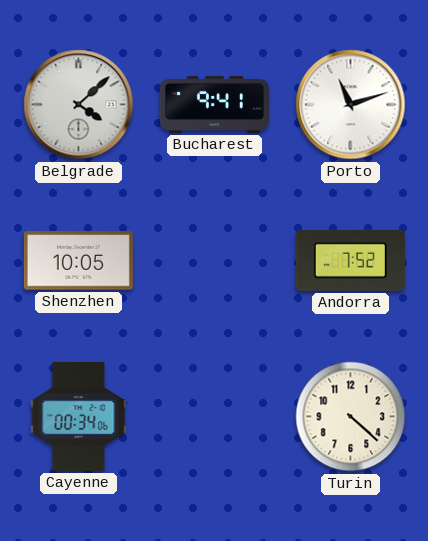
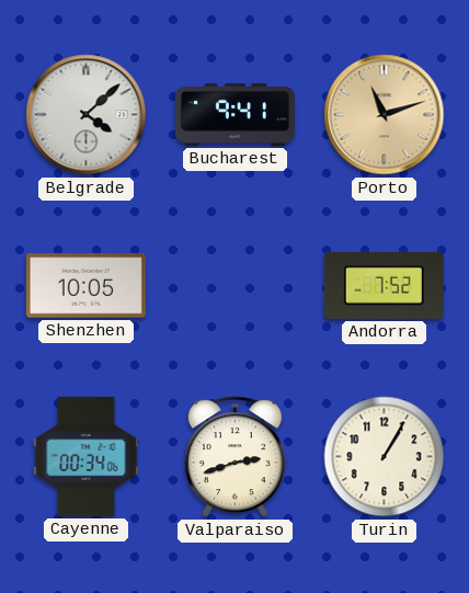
Porto dial: white -> champagne (385, 115)
Valparaiso: none -> 2:42 (234, 457)
Turin: 4:22 -> 1:05 (385, 457)
